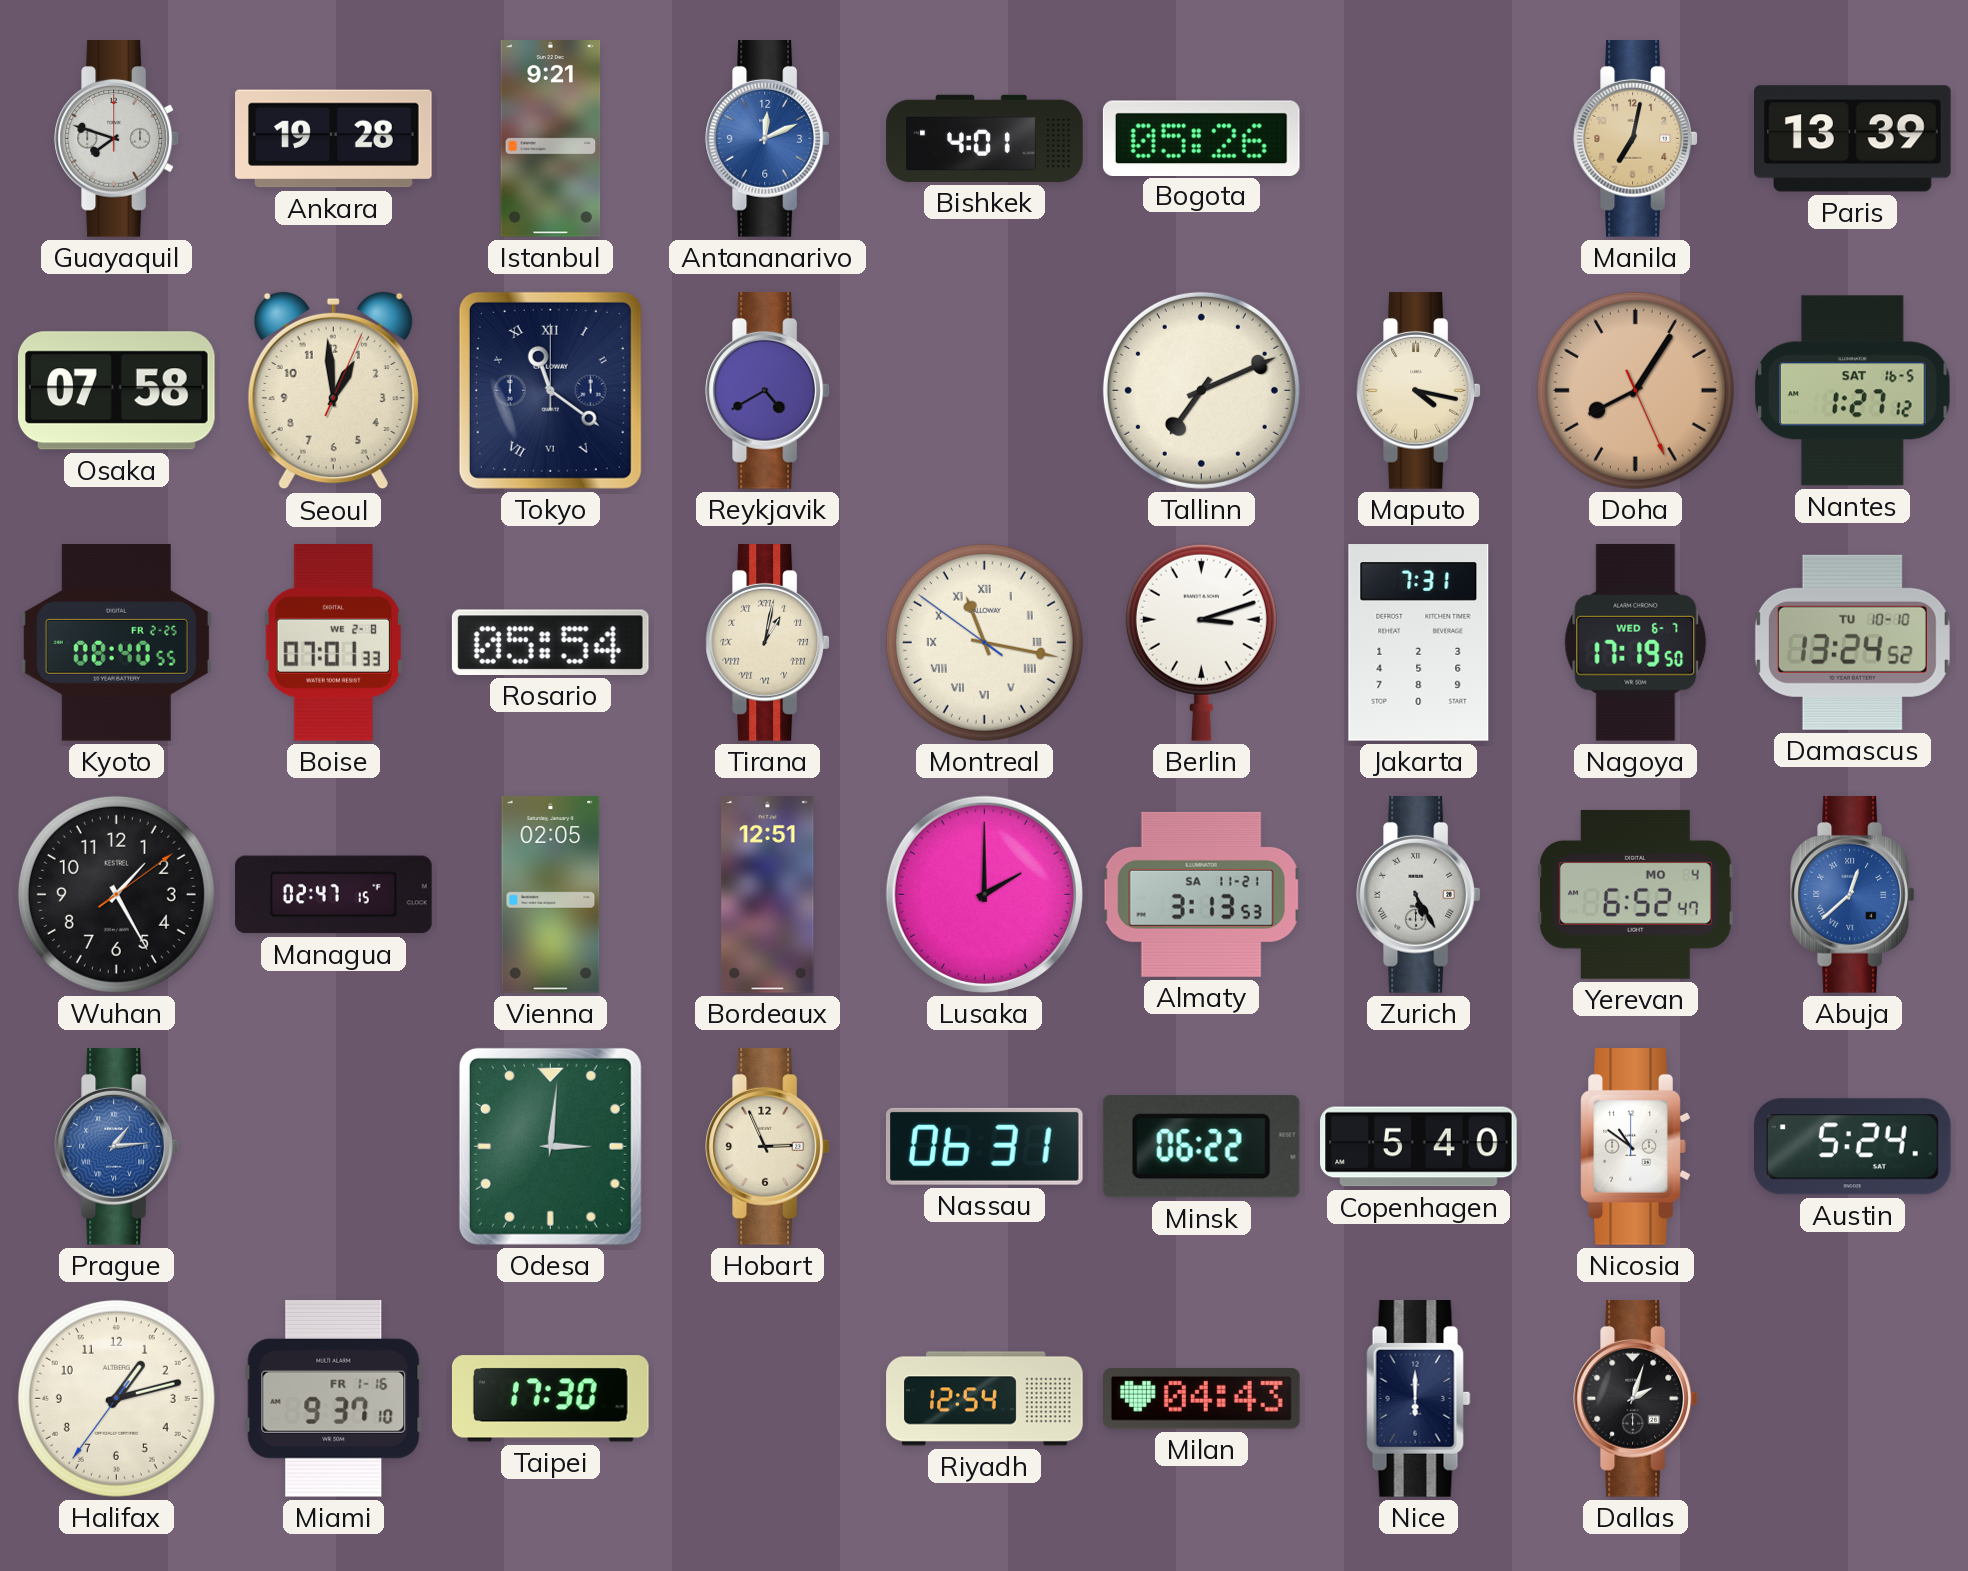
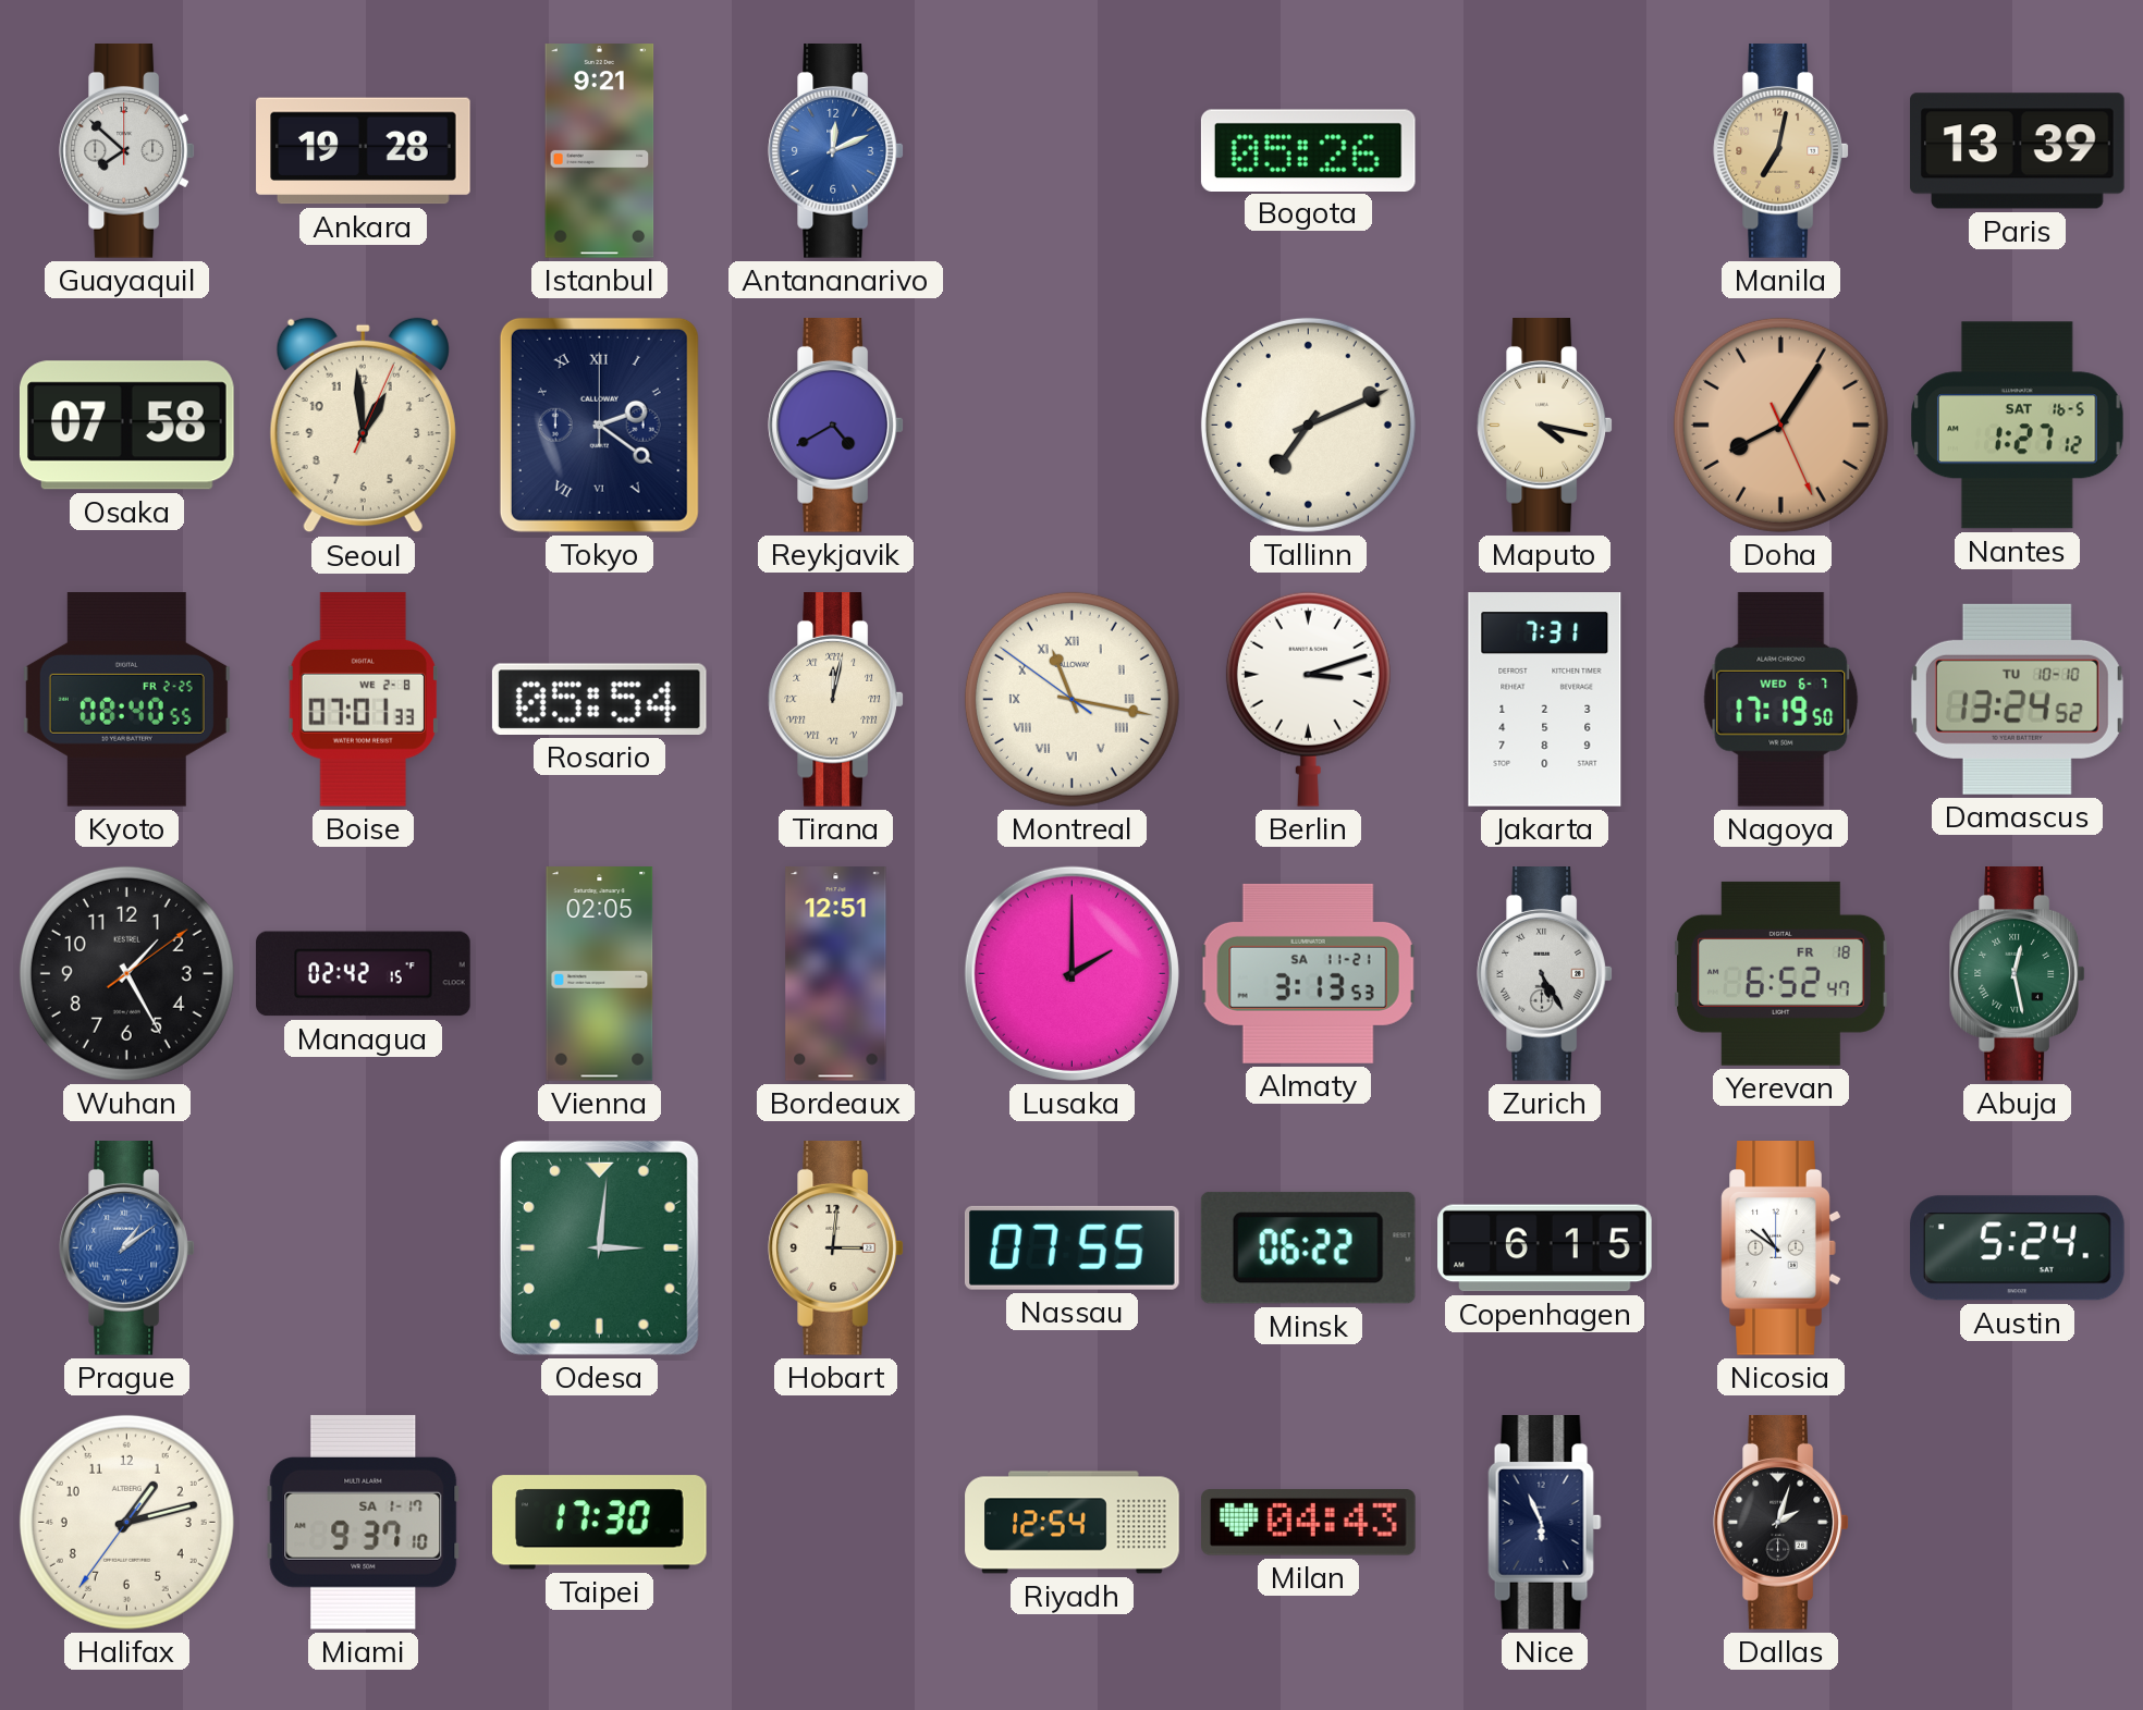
Guayaquil: 7:48 -> 7:52 (126, 151)
Bishkek: 4:01 -> none (985, 138)
Tokyo: 11:21 -> 2:21 (599, 425)
Tirana: 1:02 -> 12:02 (835, 700)
Managua: 02:47 -> 02:42 (364, 974)
Yerevan date: MO 4 -> FR 18 (1781, 973)
Abuja: 12:38 -> 12:28 (2017, 974)
Abuja dial: blue -> green (2017, 974)
Prague: 1:14 -> 1:09 (126, 1248)
Hobart: 2:56 -> 3:01 (835, 1248)
Nassau: 06:31 -> 07:55 (1071, 1247)
Copenhagen: 5:40 -> 6:15 (1545, 1248)
Miami date: FR 1-16 -> SA 1-17 (364, 1522)
Nice: 6:00 -> 5:56 (1545, 1523)
